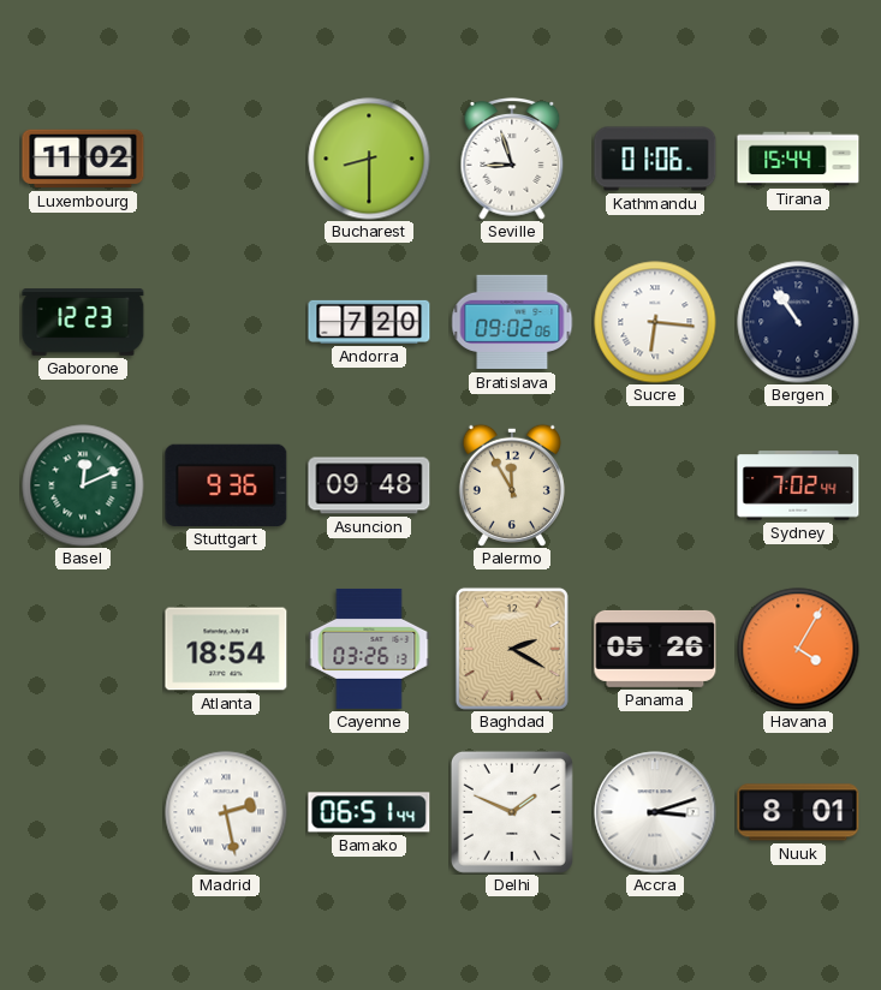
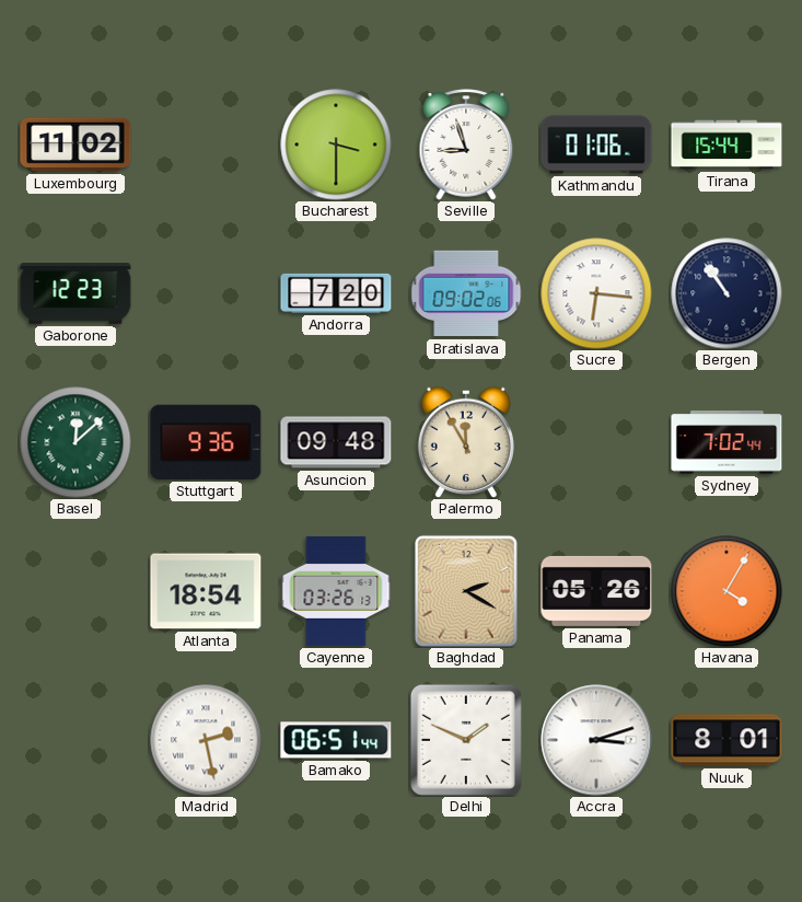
Bucharest: 8:30 -> 3:30 (336, 144)
Basel: 12:11 -> 12:08 (75, 442)
